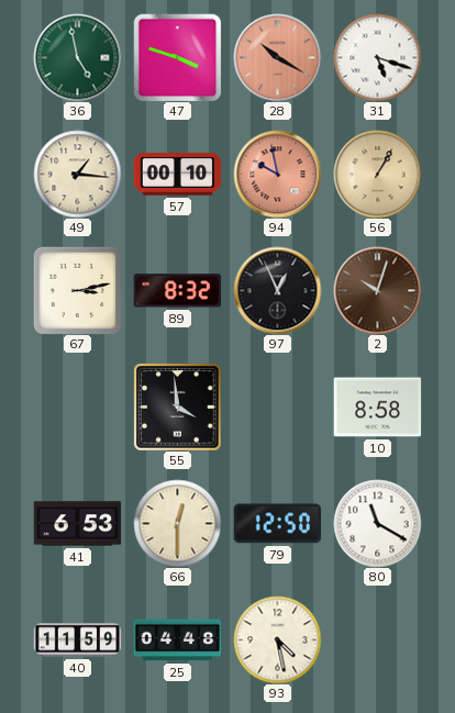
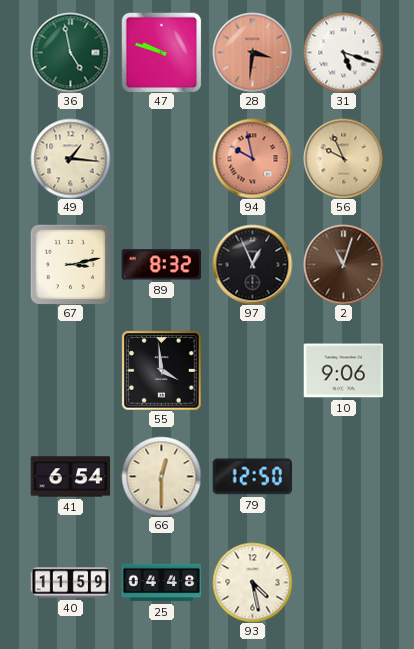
47: 3:48 -> 9:48 (161, 52)
28: 10:20 -> 3:31 (252, 52)
57: 00:10 -> none (177, 175)
56: 1:05 -> 9:56 (343, 158)
2: 10:03 -> 11:03 (343, 264)
10: 8:58 -> 9:06 (343, 371)
41: 6:53 -> 6:54 (70, 477)
80: 11:20 -> none (377, 523)
